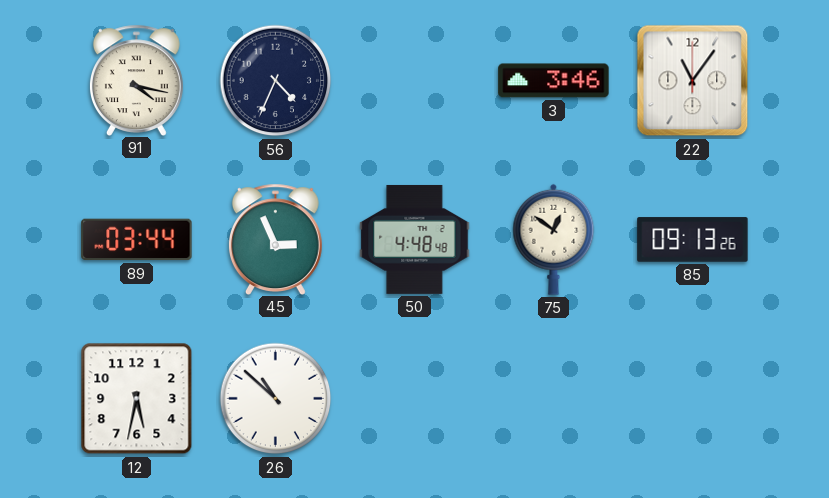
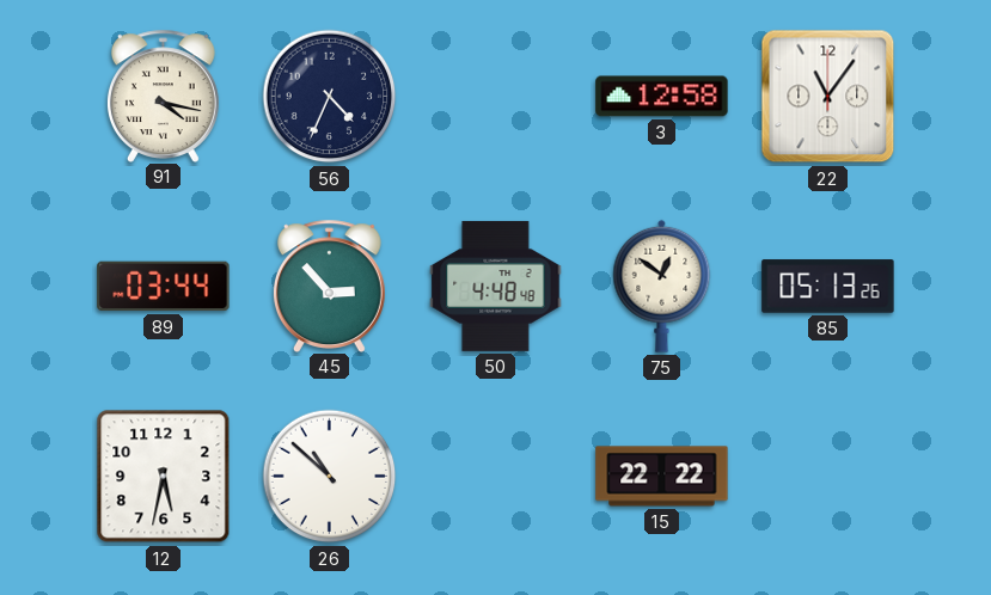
3: 3:46 -> 12:58 (662, 97)
45: 2:56 -> 2:53 (329, 286)
85: 09:13 -> 05:13 (828, 287)
15: none -> 22:22 (662, 477)
